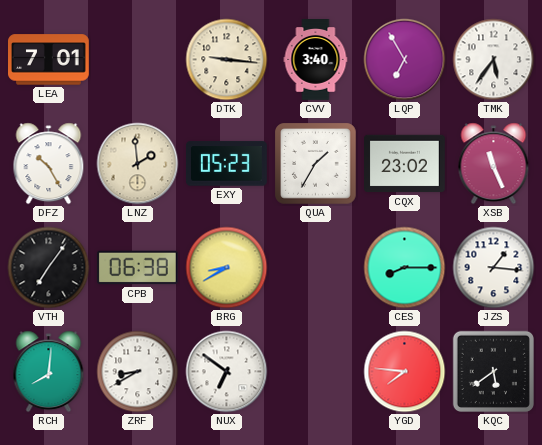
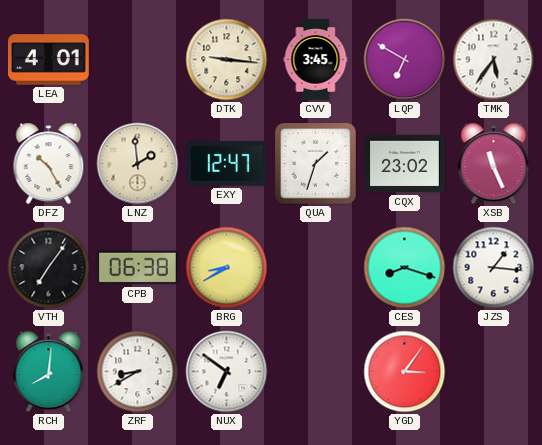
LEA: 7:01 -> 4:01 (49, 60)
CVV: 3:40 -> 3:45 (316, 60)
LQP: 6:55 -> 6:50 (405, 60)
EXY: 05:23 -> 12:47 (226, 164)
QUA: 1:35 -> 1:33 (316, 164)
CES: 8:15 -> 8:18 (405, 268)
YGD: 7:46 -> 3:06 (405, 372)
KQC: 5:39 -> none (493, 371)
